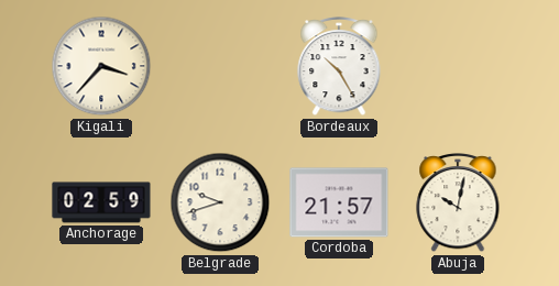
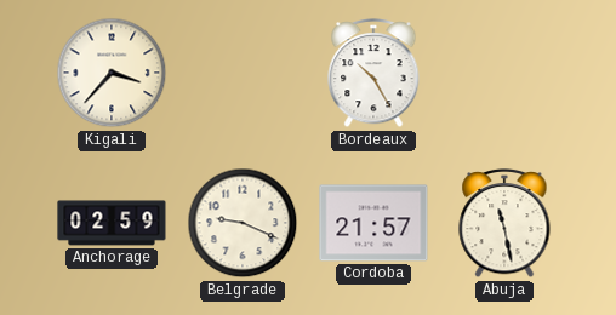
Belgrade: 9:42 -> 9:19 (243, 223)
Abuja: 10:02 -> 11:28 (504, 224)
